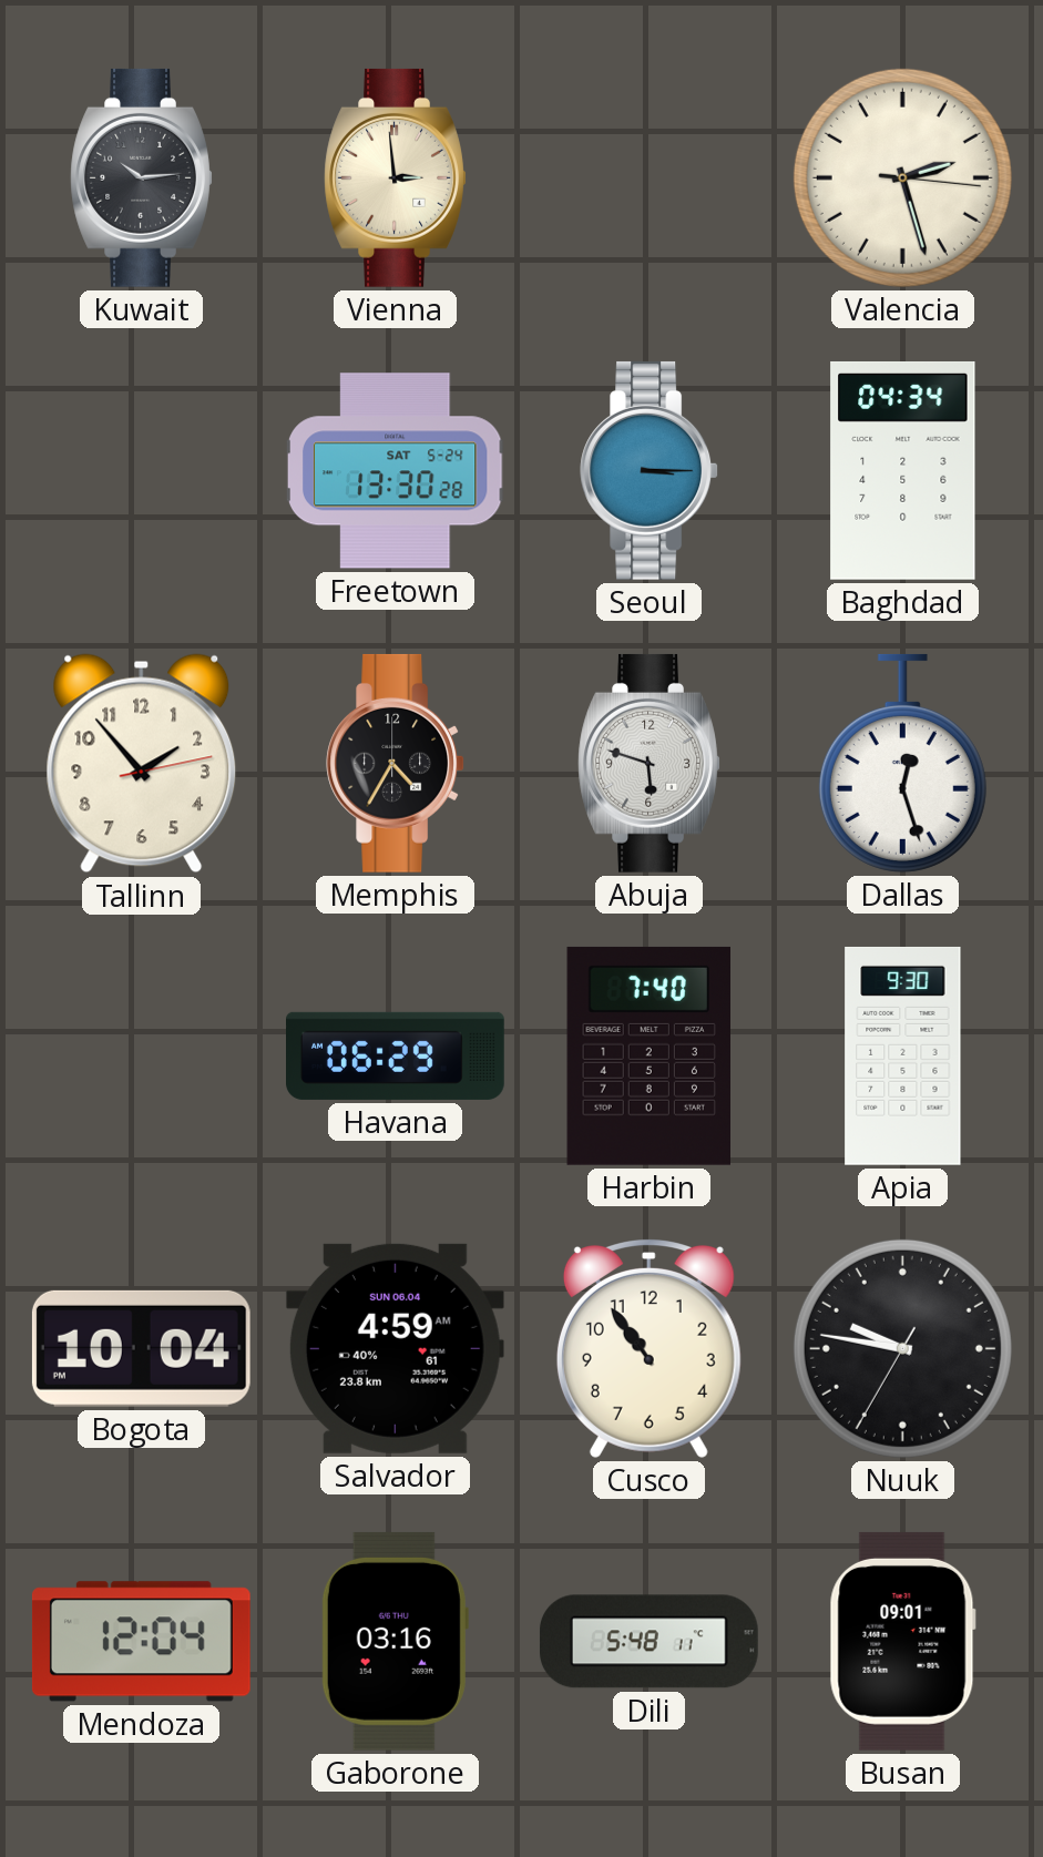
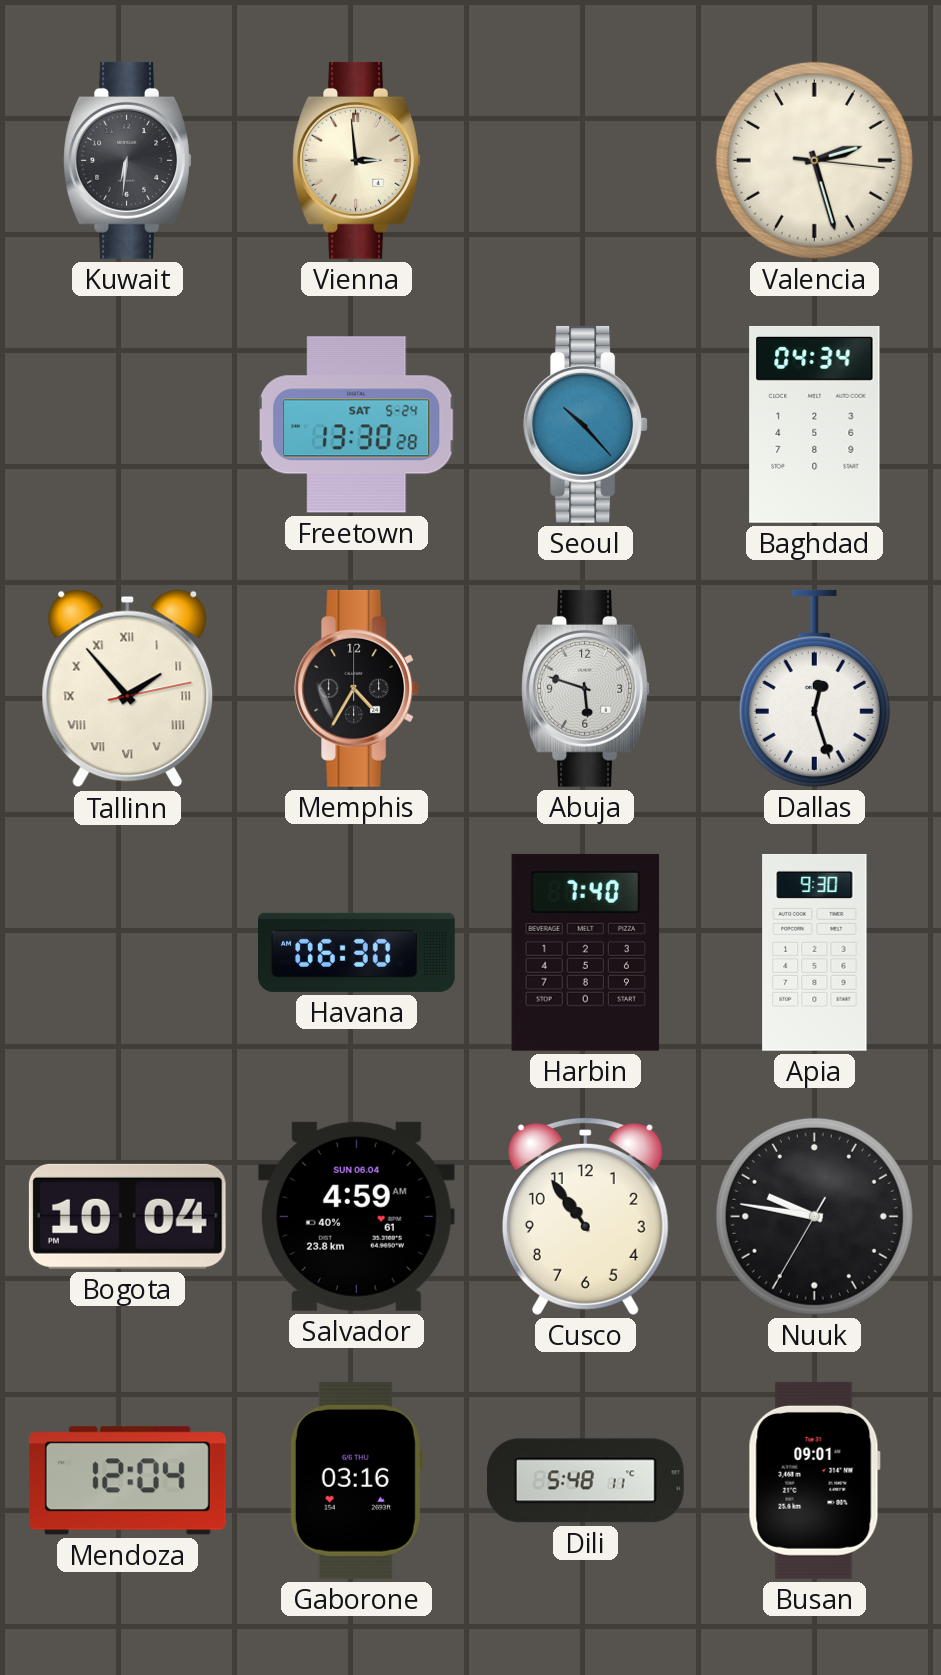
Kuwait: 10:14 -> 6:31 (128, 160)
Seoul: 3:15 -> 10:23 (586, 424)
Tallinn numerals: Arabic -> Roman (128, 689)
Havana: 06:29 -> 06:30 (357, 952)
